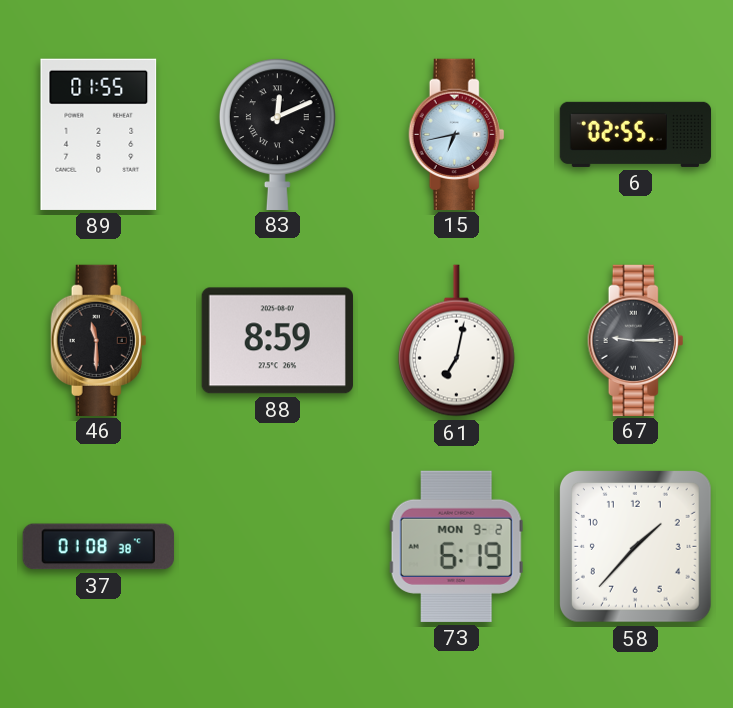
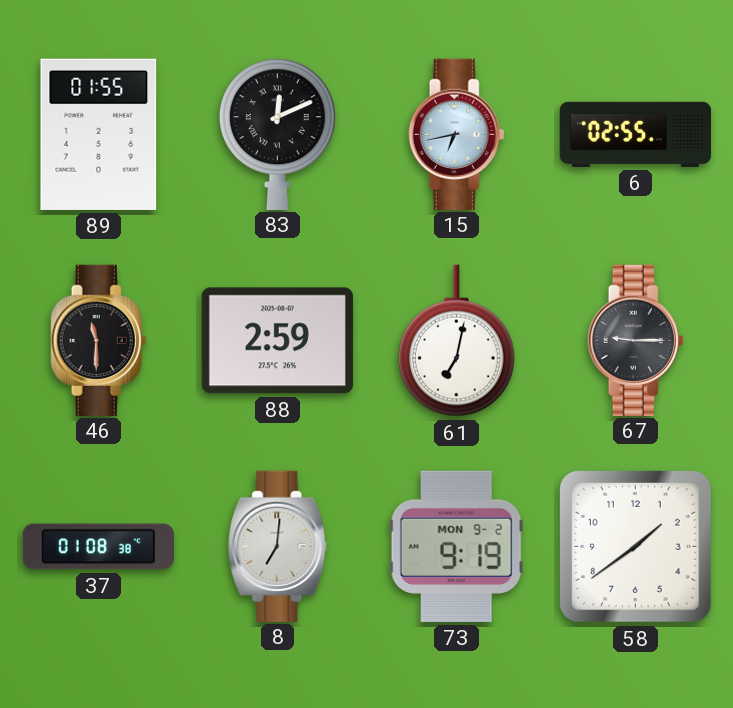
88: 8:59 -> 2:59 (277, 341)
8: none -> 7:01 (278, 546)
73: 6:19 -> 9:19 (456, 546)
58: 1:37 -> 1:39 (635, 546)
